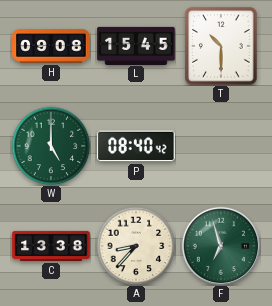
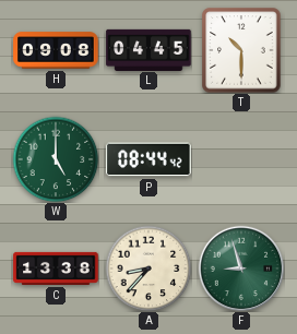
L: 15:45 -> 04:45 (148, 49)
P: 08:40 -> 08:44 (148, 159)
F: 6:57 -> 8:57 (241, 269)
